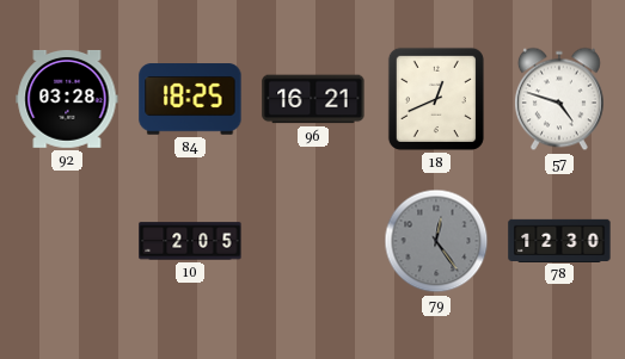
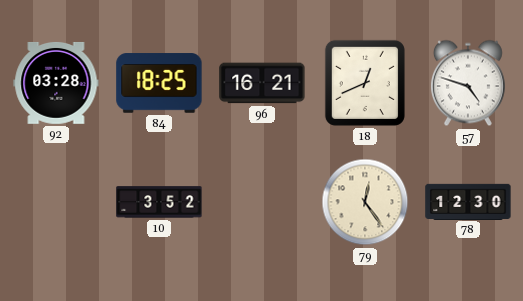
10: 2:05 -> 3:52 (159, 202)
79 dial: grey -> cream (365, 202)
